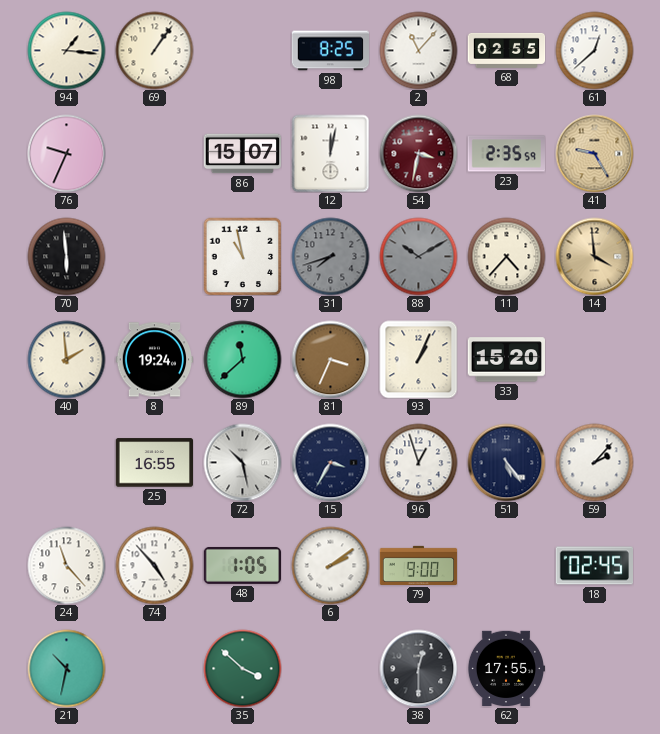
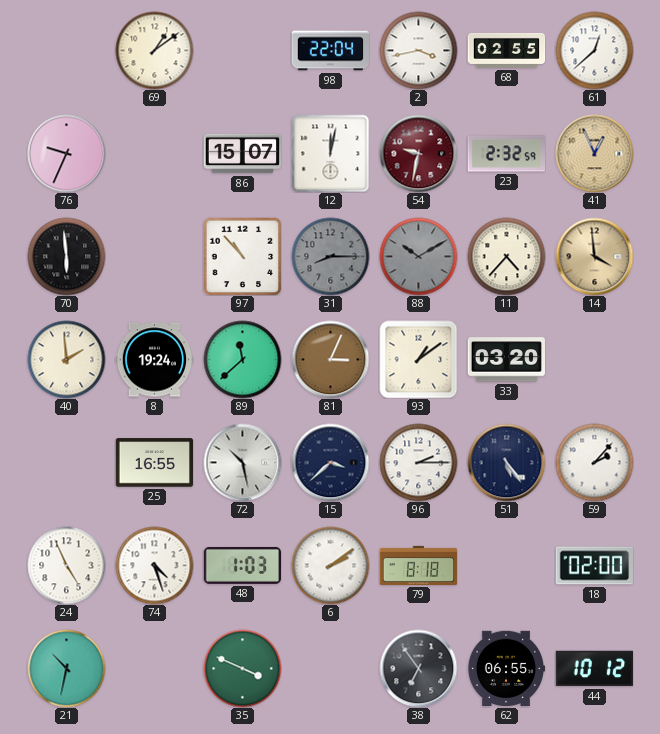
94: 1:16 -> none (66, 50)
69: 1:06 -> 1:09 (154, 50)
98: 8:25 -> 22:04 (330, 51)
2: 11:07 -> 3:43 (418, 50)
54: 3:32 -> 9:32 (418, 153)
23: 2:35 -> 2:32 (506, 154)
41: 9:25 -> 12:56 (594, 153)
97: 10:58 -> 10:53 (242, 256)
31: 7:42 -> 8:15 (330, 256)
81: 3:34 -> 3:04 (330, 359)
93: 1:04 -> 1:09 (418, 359)
33: 15:20 -> 03:20 (506, 360)
15: 3:35 -> 3:38 (330, 462)
96: 12:57 -> 2:15 (418, 462)
24: 11:23 -> 4:56 (66, 565)
74: 4:53 -> 4:27 (154, 565)
48: 1:05 -> 1:03 (242, 565)
79: 9:00 -> 8:18 (418, 565)
18: 02:45 -> 02:00 (594, 566)
35: 3:52 -> 3:49 (242, 668)
38: 12:30 -> 6:54 (418, 668)
62: 17:55 -> 06:55 (506, 669)
44: none -> 10:12 (594, 669)
